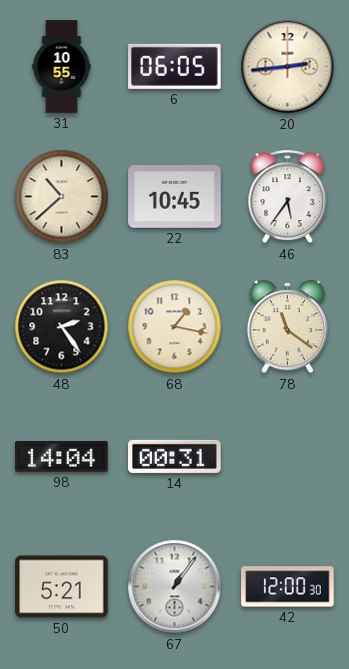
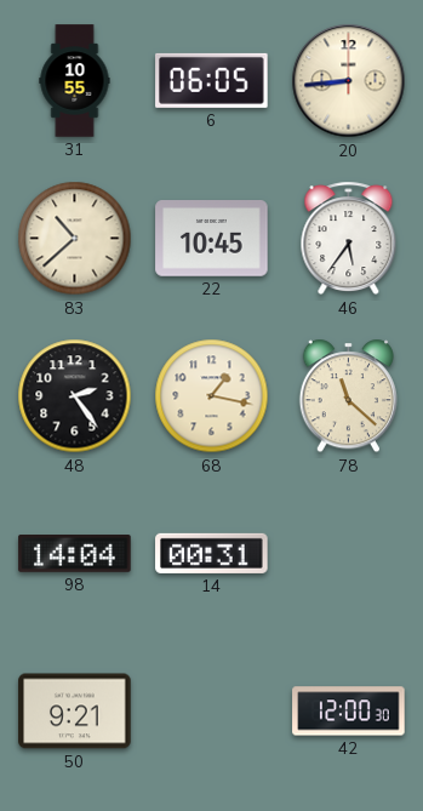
20: 2:44 -> 8:44 (349, 81)
78: 11:21 -> 11:22 (348, 396)
50: 5:21 -> 9:21 (75, 712)
67: 1:06 -> none (175, 587)
